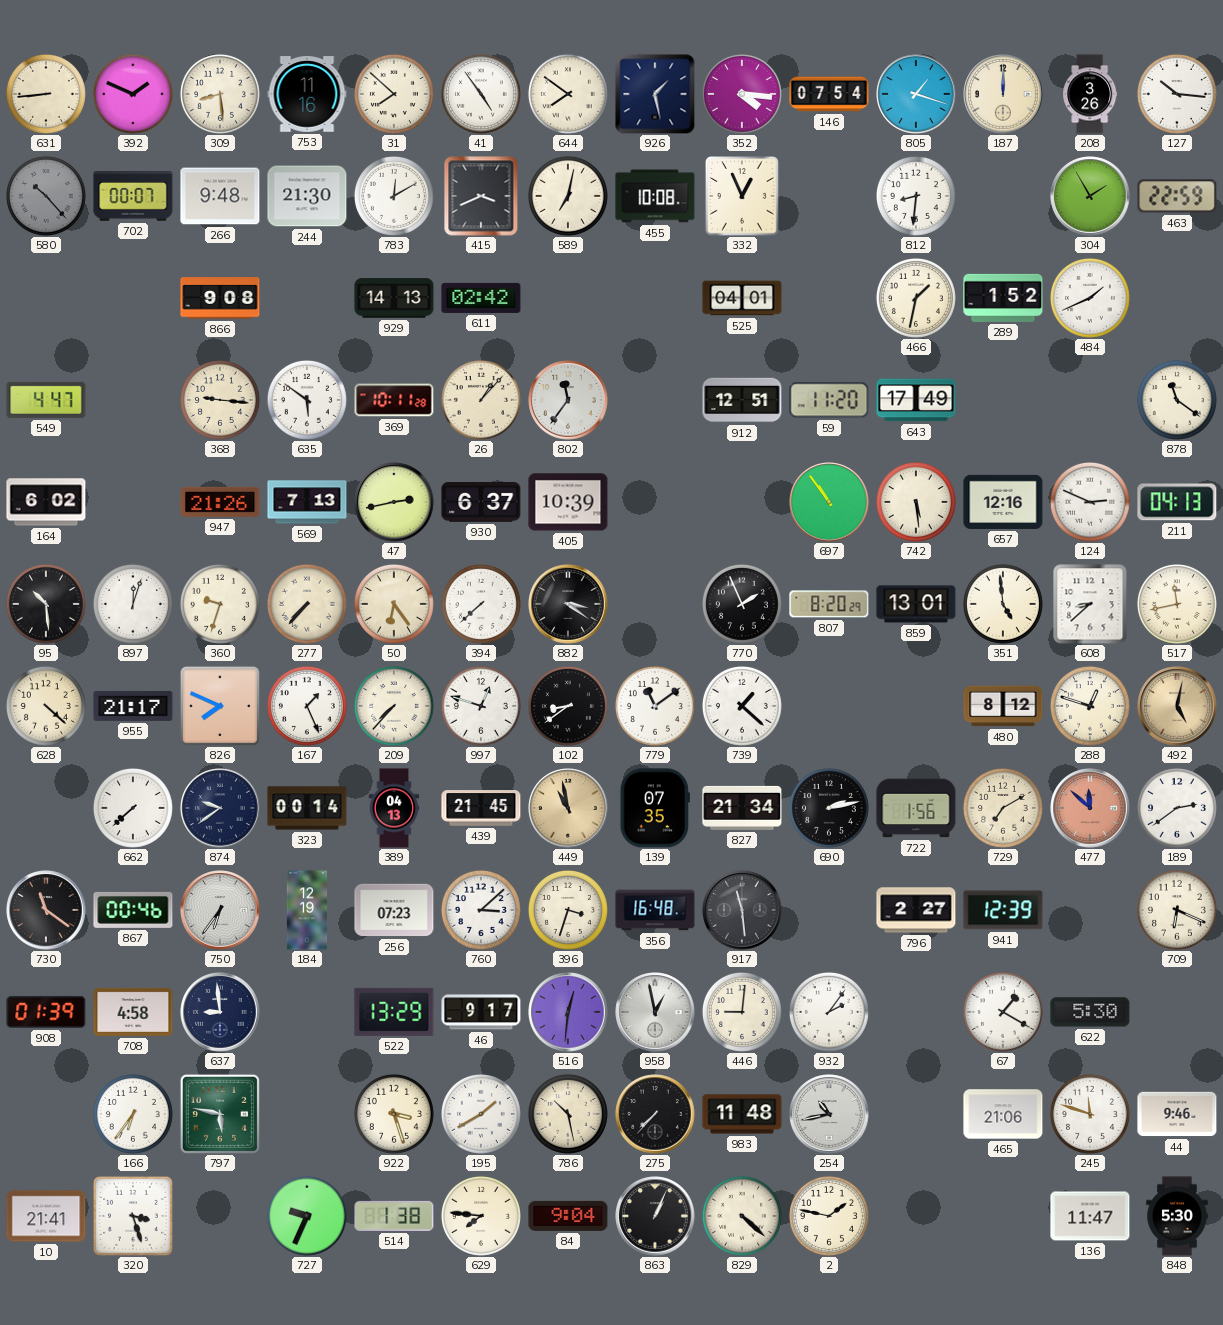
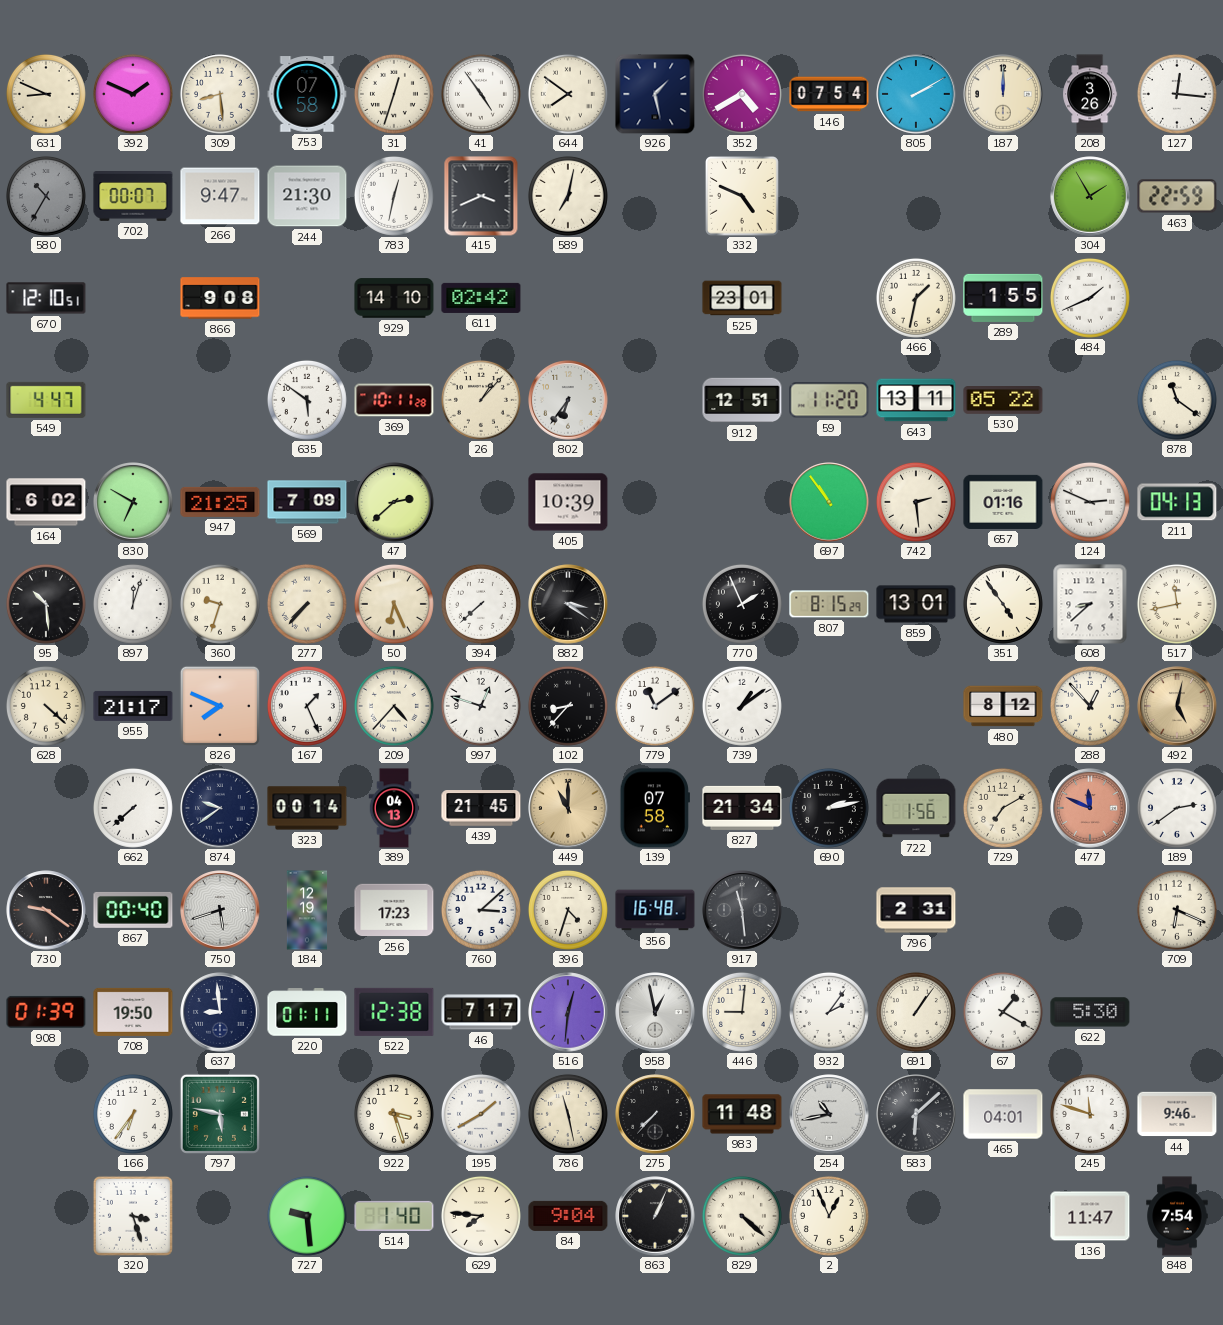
631: 8:44 -> 8:49 (46, 94)
753: 11:16 -> 07:58 (307, 94)
31: 7:52 -> 12:33 (394, 94)
352: 4:16 -> 4:40 (742, 94)
805: 1:18 -> 2:10 (916, 94)
127: 10:16 -> 12:16 (1177, 94)
580: 10:23 -> 10:35 (46, 196)
266: 9:48 -> 9:47 (220, 196)
783: 12:10 -> 12:32 (394, 196)
455: 10:08 -> none (655, 196)
332: 12:56 -> 4:49 (742, 196)
812: 8:31 -> none (916, 196)
670: none -> 12:10 (46, 298)
929: 14:13 -> 14:10 (394, 298)
525: 04:01 -> 23:01 (742, 298)
289: 1:52 -> 1:55 (1003, 298)
368: 9:16 -> none (220, 400)
802: 11:36 -> 6:36 (568, 400)
643: 17:49 -> 13:11 (916, 400)
530: none -> 05:22 (1003, 401)
830: none -> 6:50 (133, 502)
947: 21:26 -> 21:25 (220, 502)
569: 7:13 -> 7:09 (307, 502)
47: 2:43 -> 2:38 (394, 502)
930: 6:37 -> none (481, 502)
742: 5:29 -> 2:29 (916, 502)
657: 12:16 -> 01:16 (1003, 502)
50: 6:24 -> 6:26 (394, 604)
807: 8:20 -> 8:15 (829, 604)
351: 4:59 -> 4:54 (1003, 604)
209: 7:37 -> 4:37 (394, 706)
102: 8:39 -> 8:37 (568, 706)
739: 1:22 -> 1:09 (742, 706)
288: 12:48 -> 12:53 (1090, 706)
449: 10:58 -> 11:00 (568, 808)
139: 07:35 -> 07:58 (655, 808)
477: 11:52 -> 11:49 (1090, 808)
730: 11:21 -> 9:21 (46, 910)
867: 00:46 -> 00:40 (133, 910)
750: 6:36 -> 5:42 (220, 910)
256: 07:23 -> 17:23 (394, 910)
396: 3:33 -> 4:33 (568, 910)
796: 2:27 -> 2:31 (916, 910)
941: 12:39 -> none (1003, 910)
708: 4:58 -> 19:50 (133, 1012)
220: none -> 01:11 (307, 1012)
522: 13:29 -> 12:38 (394, 1012)
46: 9:17 -> 7:17 (481, 1012)
691: none -> 1:06 (916, 1012)
786: 10:28 -> 11:28 (568, 1114)
583: none -> 6:08 (916, 1114)
465: 21:06 -> 04:01 (1003, 1114)
10: 21:41 -> none (46, 1216)
727: 9:34 -> 9:29 (307, 1216)
514: 1:38 -> 1:40 (394, 1216)
2: 1:47 -> 12:56 (829, 1216)
848: 5:30 -> 7:54 (1177, 1216)
